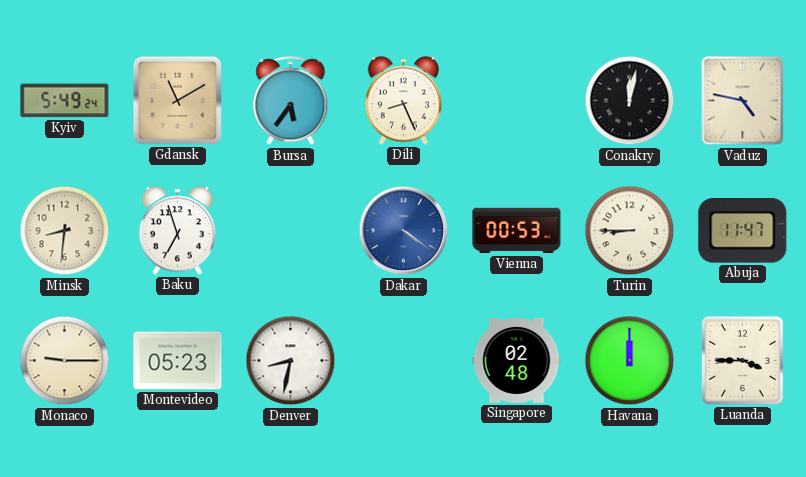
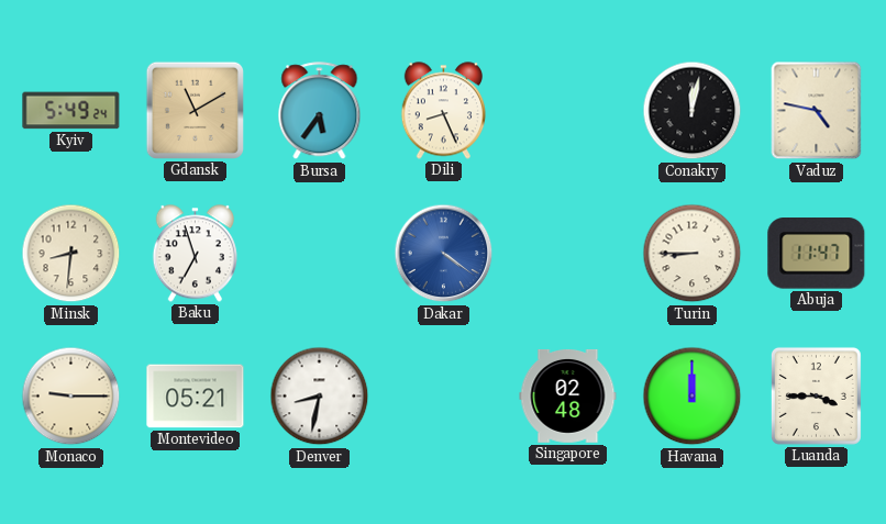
Vienna: 00:53 -> none (517, 231)
Montevideo: 05:23 -> 05:21 (196, 397)
